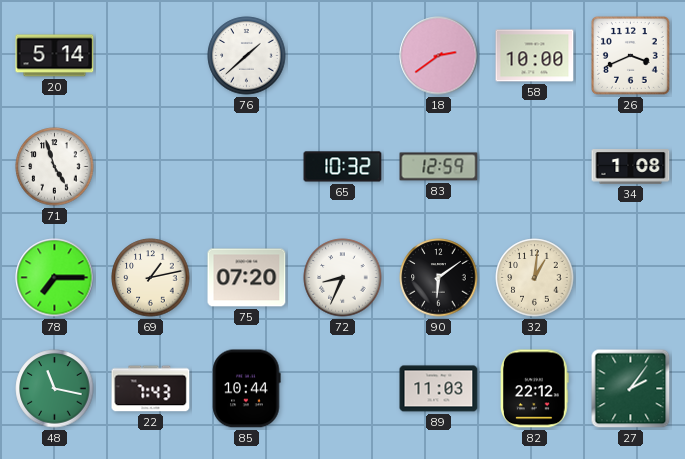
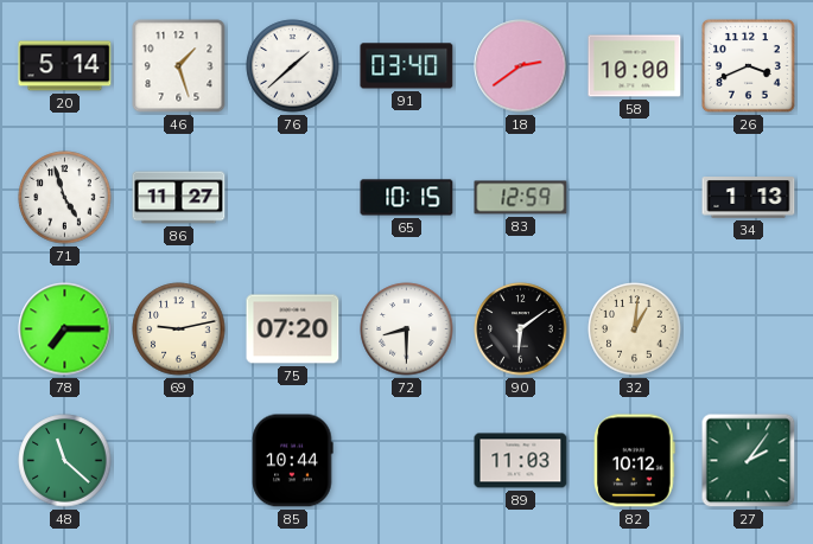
46: none -> 1:27 (179, 66)
91: none -> 03:40 (407, 66)
86: none -> 11:27 (179, 198)
65: 10:32 -> 10:15 (407, 198)
34: 1:08 -> 1:13 (749, 198)
69: 1:13 -> 9:13 (179, 329)
72: 8:34 -> 8:30 (407, 329)
48: 11:17 -> 11:22 (65, 461)
22: 7:43 -> none (151, 389)
82: 22:12 -> 10:12 (635, 461)
